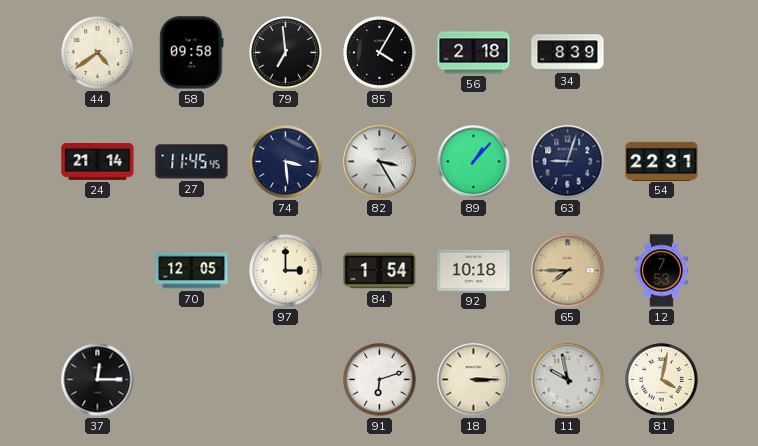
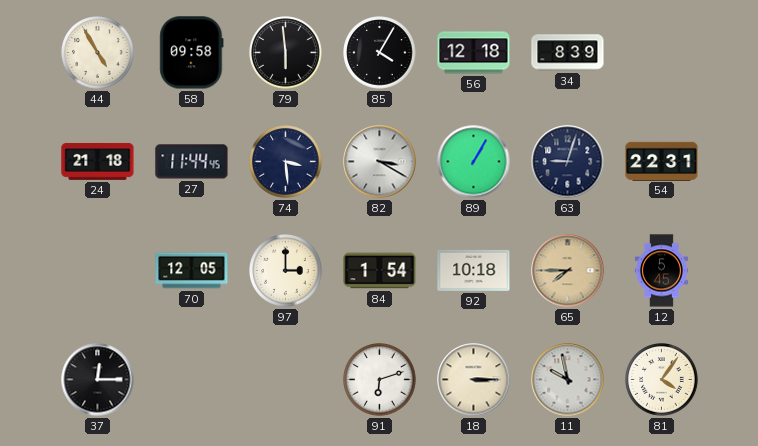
44: 4:39 -> 4:55 (98, 53)
79: 6:59 -> 5:59 (286, 53)
56: 2:18 -> 12:18 (474, 53)
24: 21:14 -> 21:18 (98, 161)
27: 11:45 -> 11:44 (192, 162)
82: 3:25 -> 3:20 (380, 162)
89: 1:07 -> 1:05 (474, 162)
12: 7:53 -> 5:45 (661, 271)
81: 4:02 -> 4:06 (662, 380)
